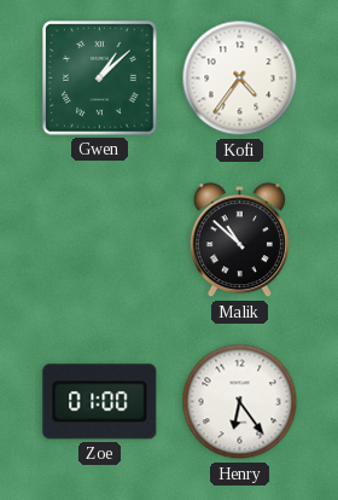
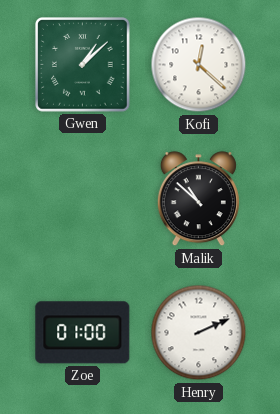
Kofi: 4:36 -> 12:22 (199, 65)
Henry: 6:24 -> 2:11 (199, 333)
